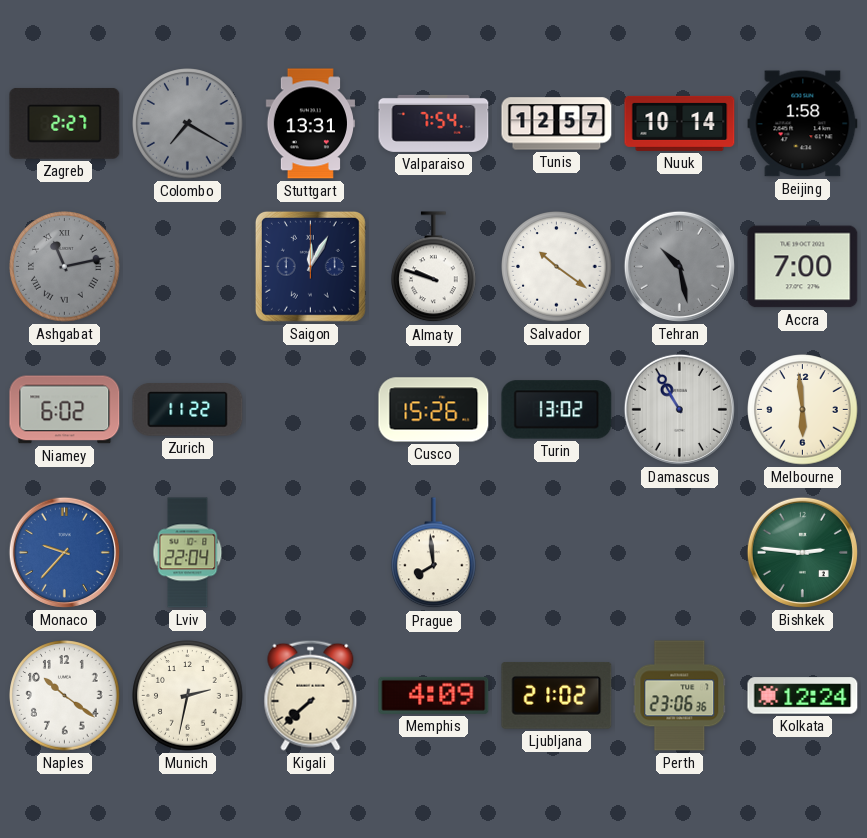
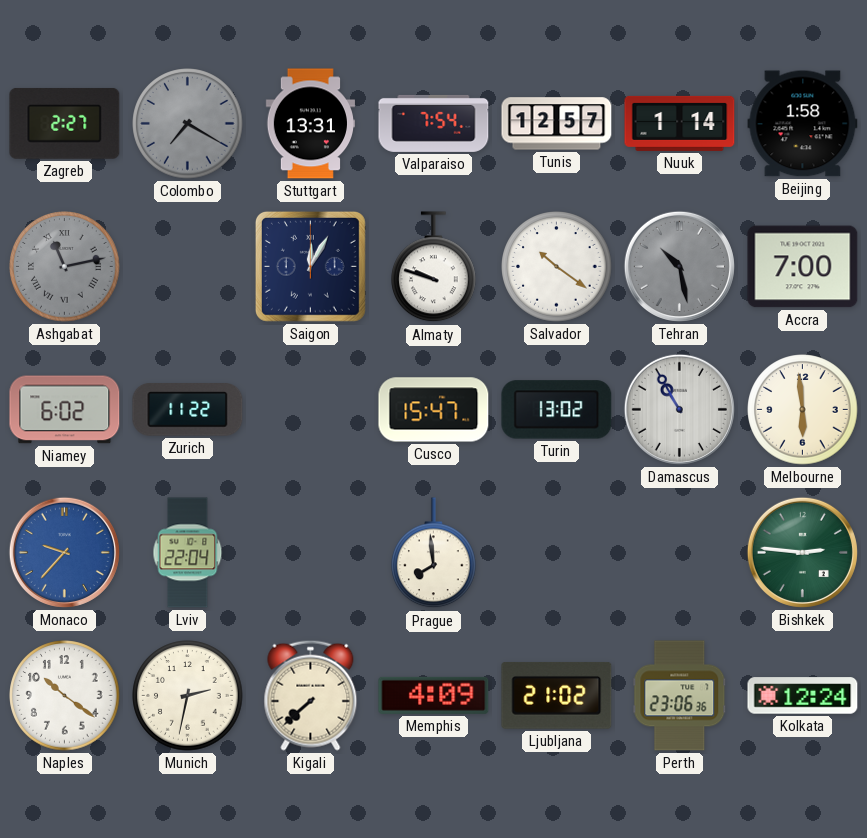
Nuuk: 10:14 -> 1:14 (680, 123)
Cusco: 15:26 -> 15:47 (434, 410)
